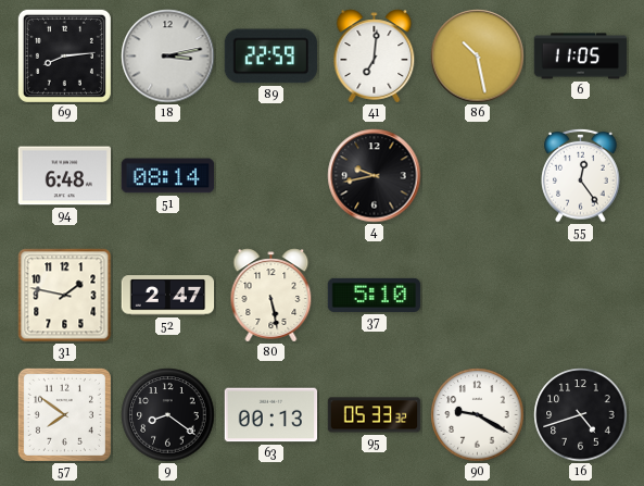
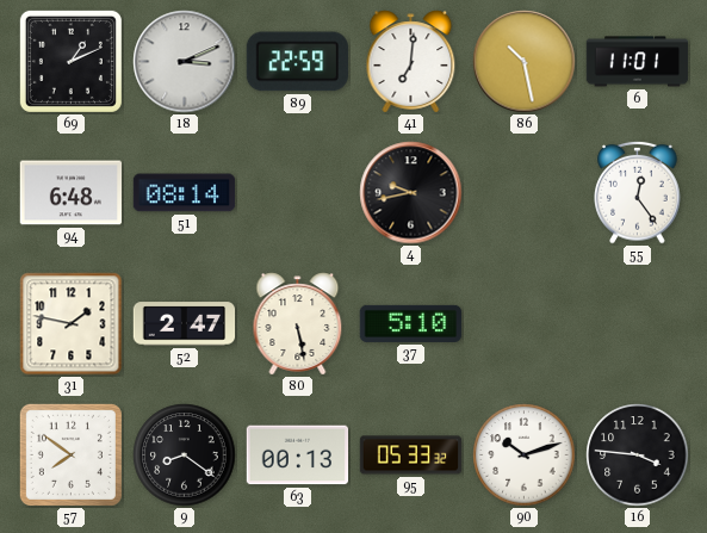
69: 8:14 -> 1:11 (70, 61)
18: 3:13 -> 3:11 (185, 62)
6: 11:05 -> 11:01 (638, 62)
90: 9:20 -> 10:12 (525, 455)
16: 4:42 -> 3:46 (638, 455)
